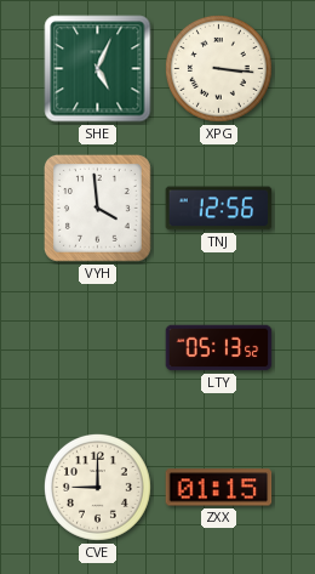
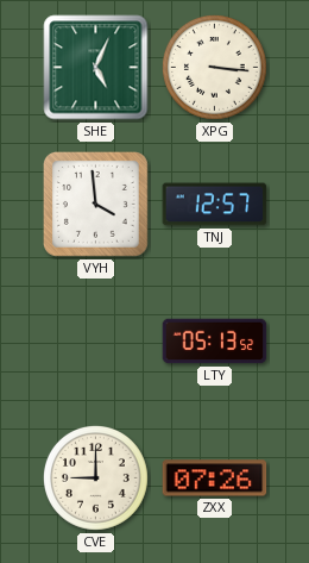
TNJ: 12:56 -> 12:57 (215, 205)
ZXX: 01:15 -> 07:26 (215, 478)
